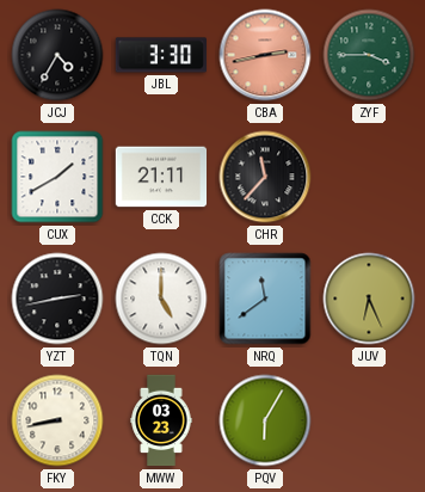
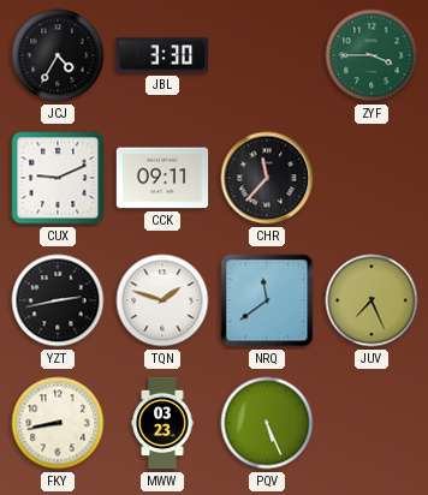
CBA: 2:43 -> none (265, 55)
CUX: 1:40 -> 9:11 (58, 178)
CCK: 21:11 -> 09:11 (162, 178)
TQN: 5:00 -> 1:48 (162, 300)
JUV: 6:26 -> 7:26 (371, 300)
PQV: 6:05 -> 5:26 (267, 423)
